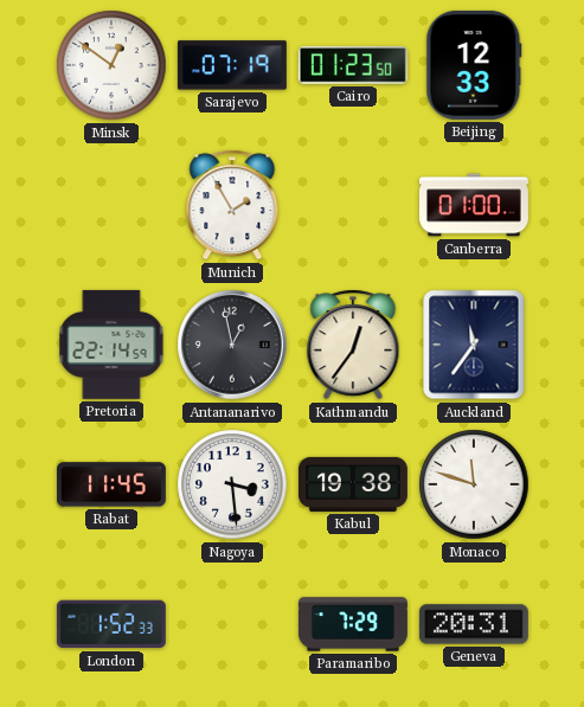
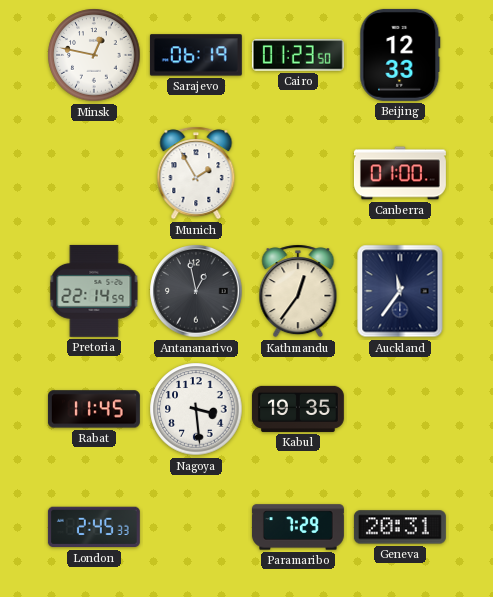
Minsk: 12:51 -> 12:47 (94, 55)
Sarajevo: 07:19 -> 06:19 (196, 55)
Kabul: 19:38 -> 19:35 (298, 409)
Monaco: 11:48 -> none (474, 484)
London: 1:52 -> 2:45 (94, 527)
